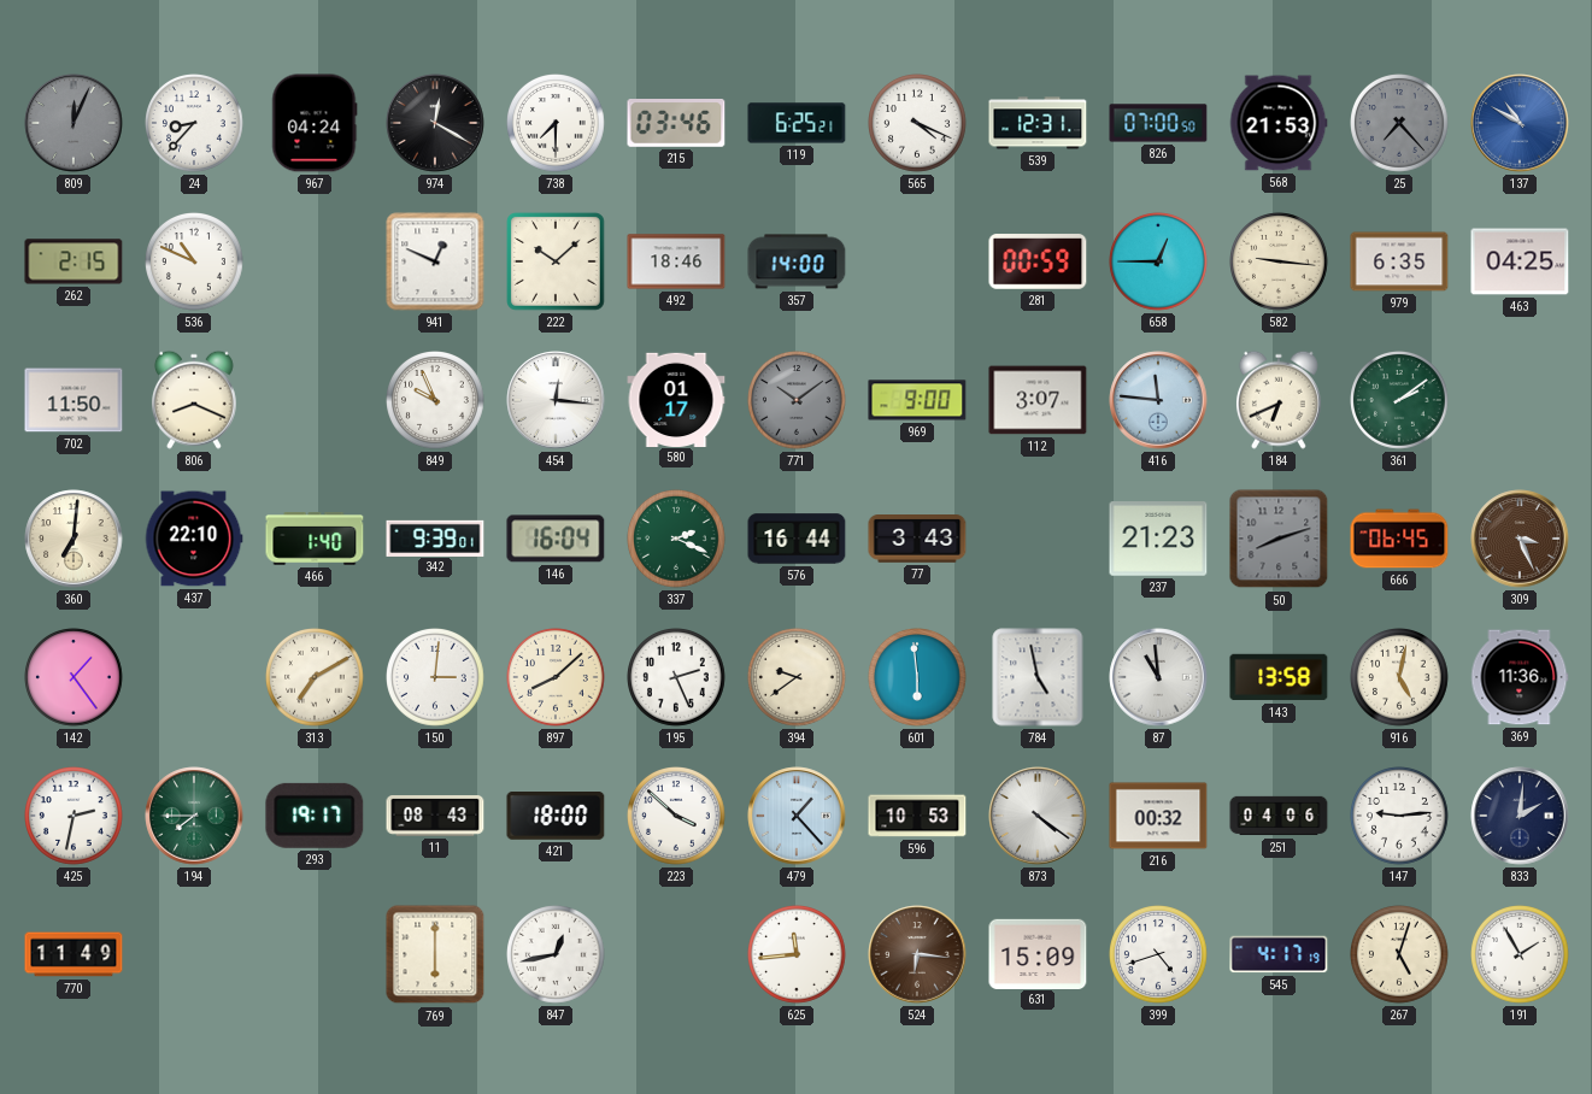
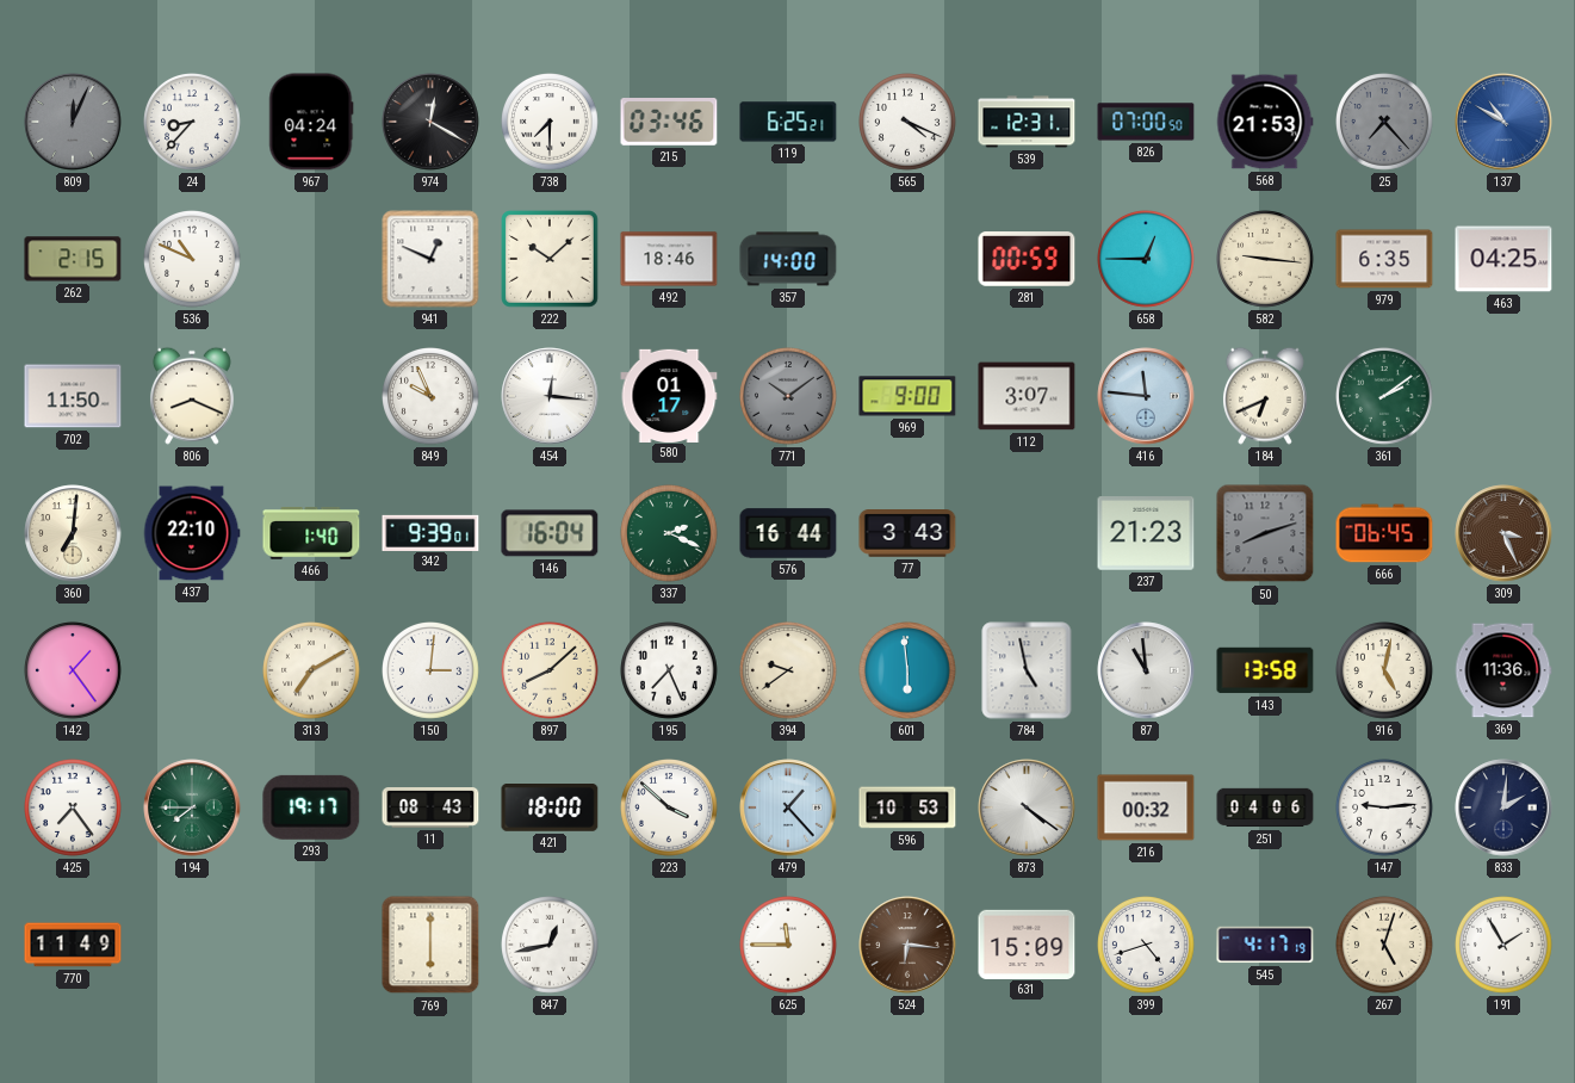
195: 2:26 -> 7:26 (670, 672)
425: 2:32 -> 7:24 (74, 809)
625: 11:44 -> 11:45 (789, 946)
